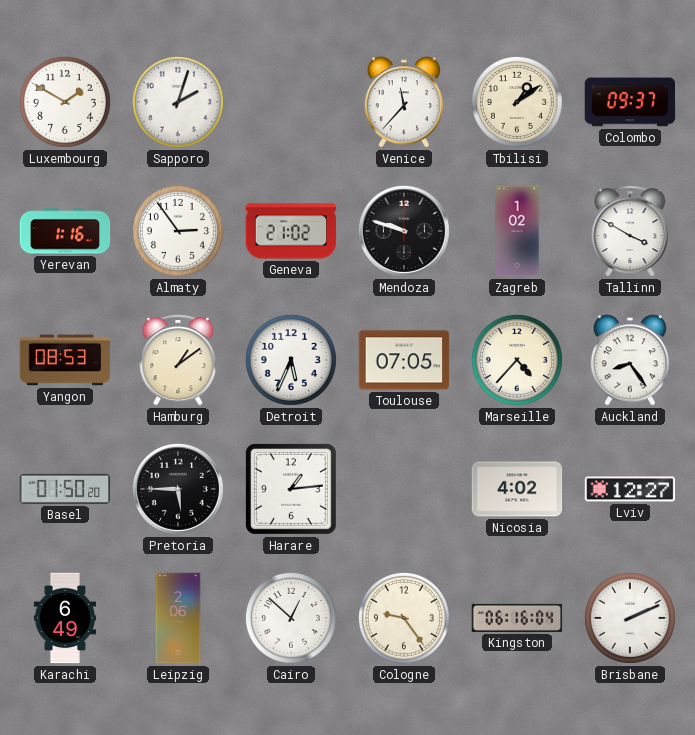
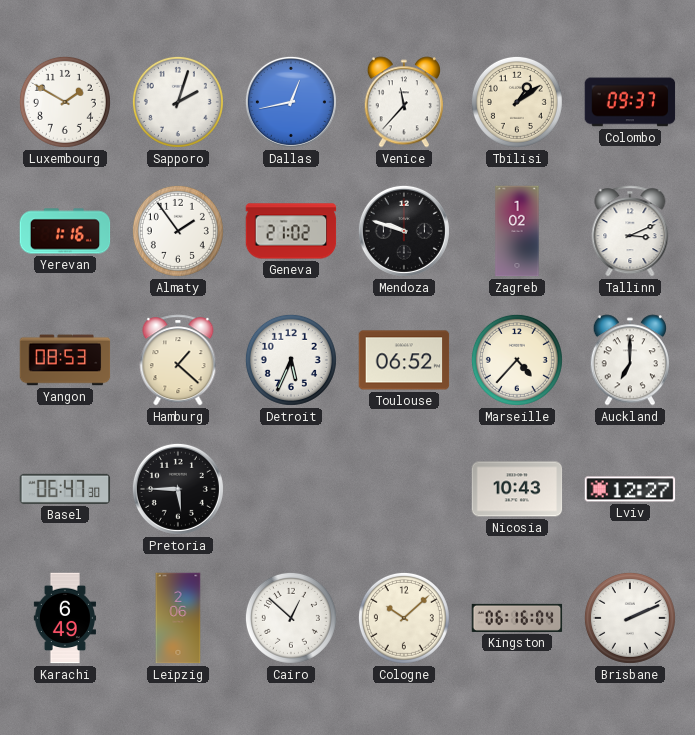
Dallas: none -> 12:43 (291, 102)
Almaty: 2:54 -> 1:54 (178, 231)
Tallinn: 3:50 -> 3:11 (630, 231)
Hamburg: 1:09 -> 1:22 (178, 360)
Toulouse: 07:05 -> 06:52 (404, 360)
Auckland: 8:24 -> 7:00 (630, 360)
Basel: 01:50 -> 06:47 (65, 489)
Harare: 1:14 -> none (291, 489)
Nicosia: 4:02 -> 10:43 (517, 489)
Cologne: 9:24 -> 10:08 (404, 618)
